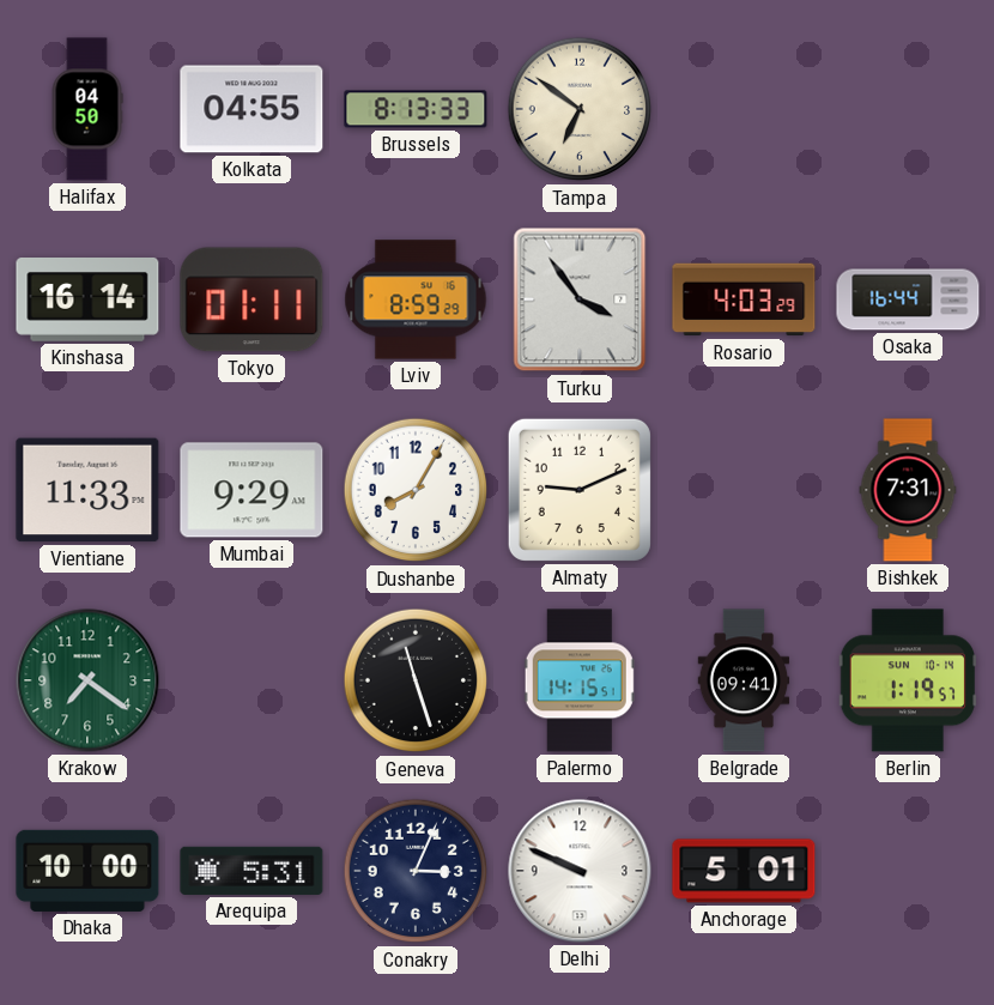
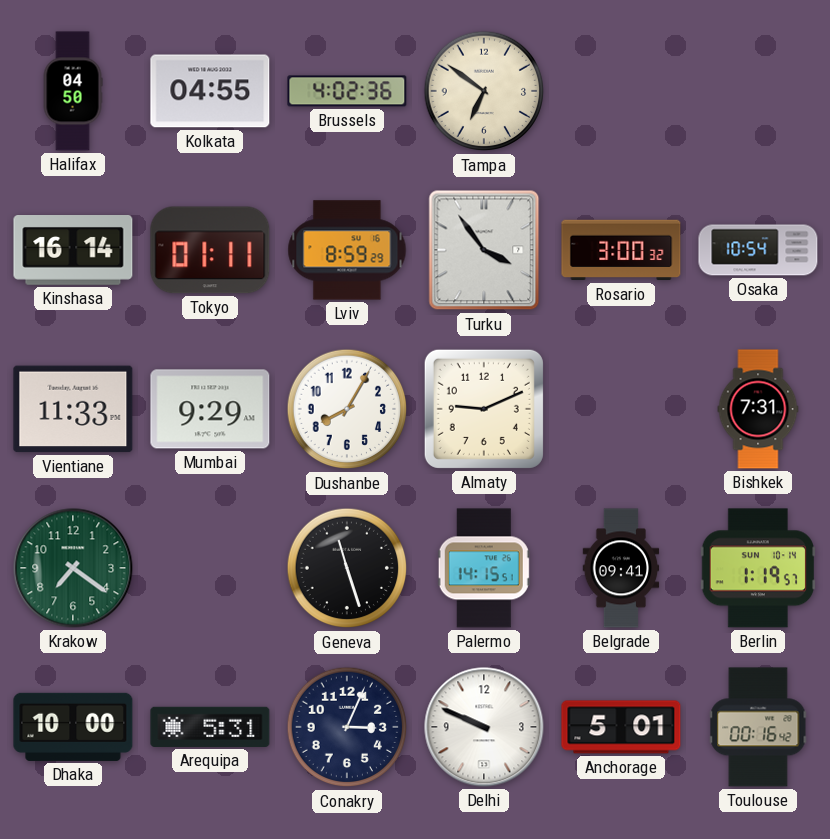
Brussels: 8:13 -> 4:02 (347, 91)
Rosario: 4:03 -> 3:00 (621, 250)
Osaka: 16:44 -> 10:54 (758, 250)
Toulouse: none -> 00:16 (758, 727)
